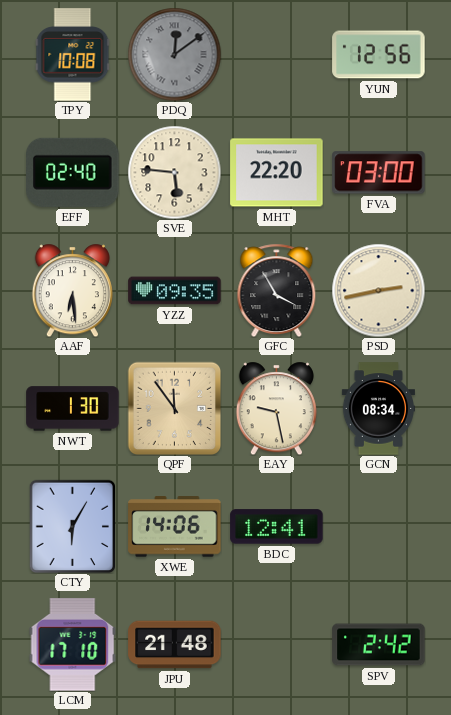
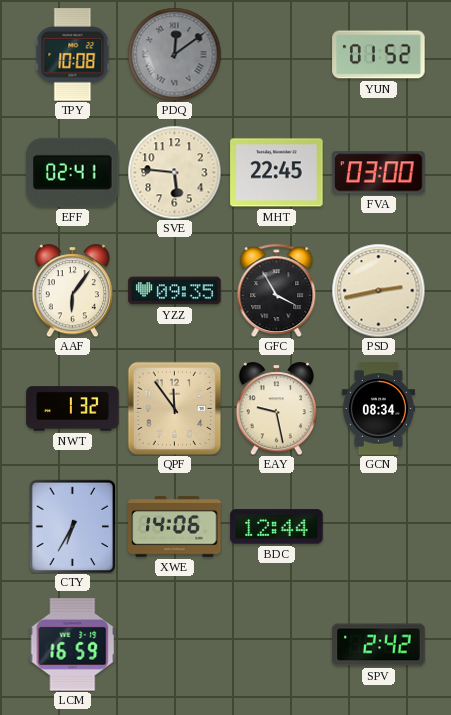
YUN: 12:56 -> 01:52 (379, 55)
EFF: 02:40 -> 02:41 (73, 172)
MHT: 22:20 -> 22:45 (277, 173)
AAF: 6:29 -> 6:06 (72, 290)
NWT: 1:30 -> 1:32 (73, 409)
CTY: 6:05 -> 6:35 (72, 526)
BDC: 12:41 -> 12:44 (277, 527)
LCM: 17:10 -> 16:59 (73, 645)
JPU: 21:48 -> none (175, 645)
